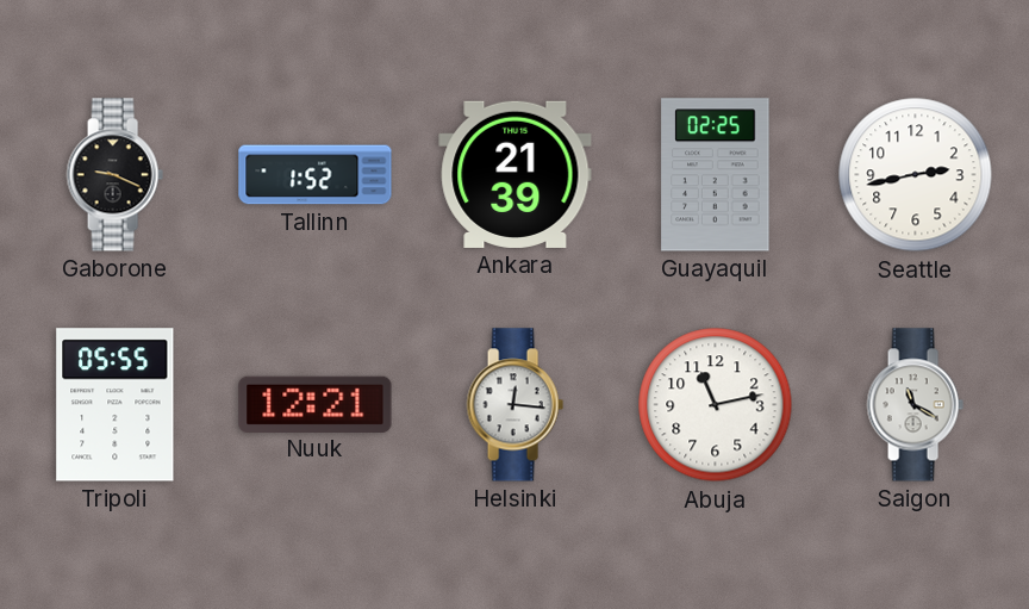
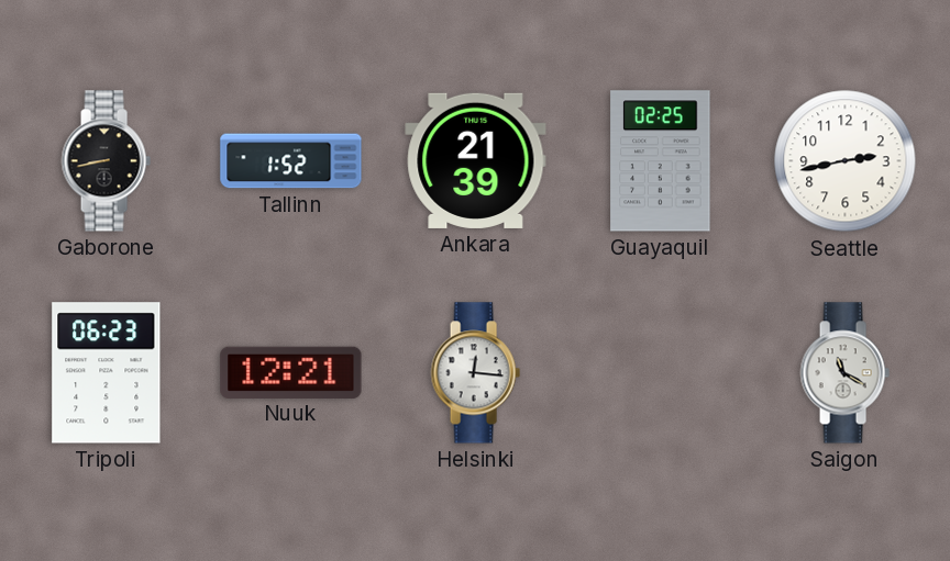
Gaborone: 9:19 -> 8:43 (106, 161)
Tripoli: 05:55 -> 06:23 (107, 373)
Abuja: 11:13 -> none (716, 405)
